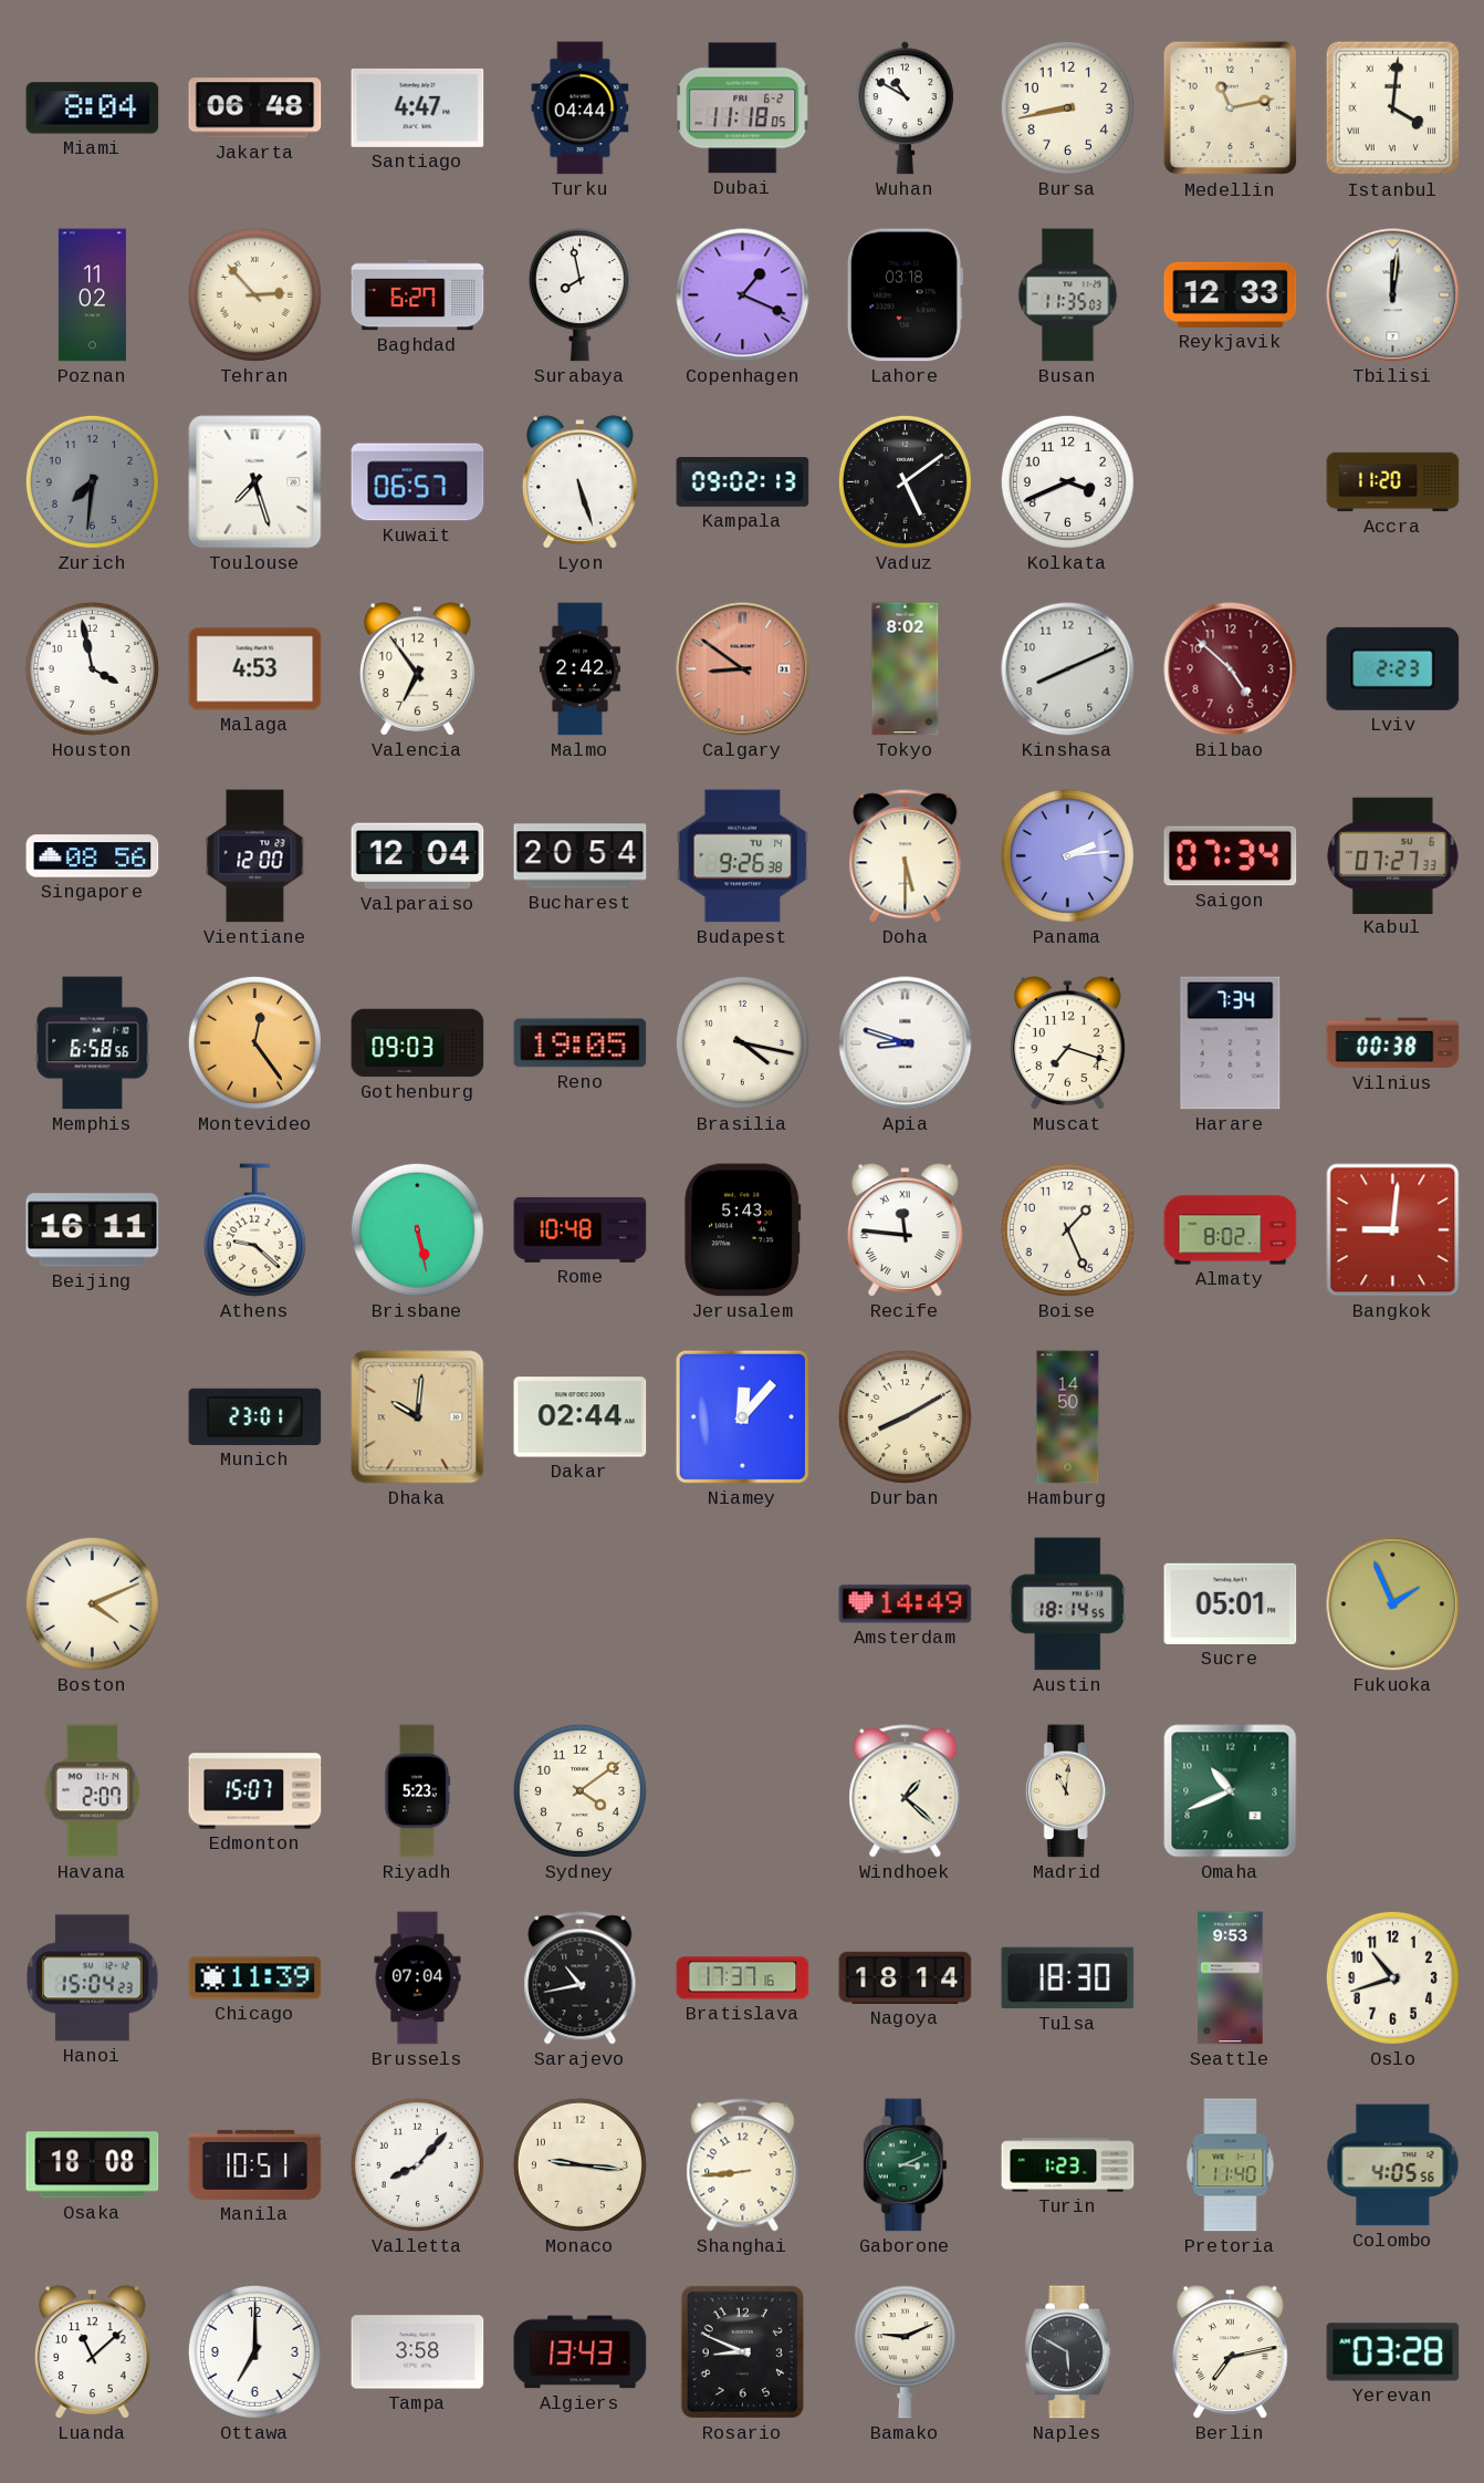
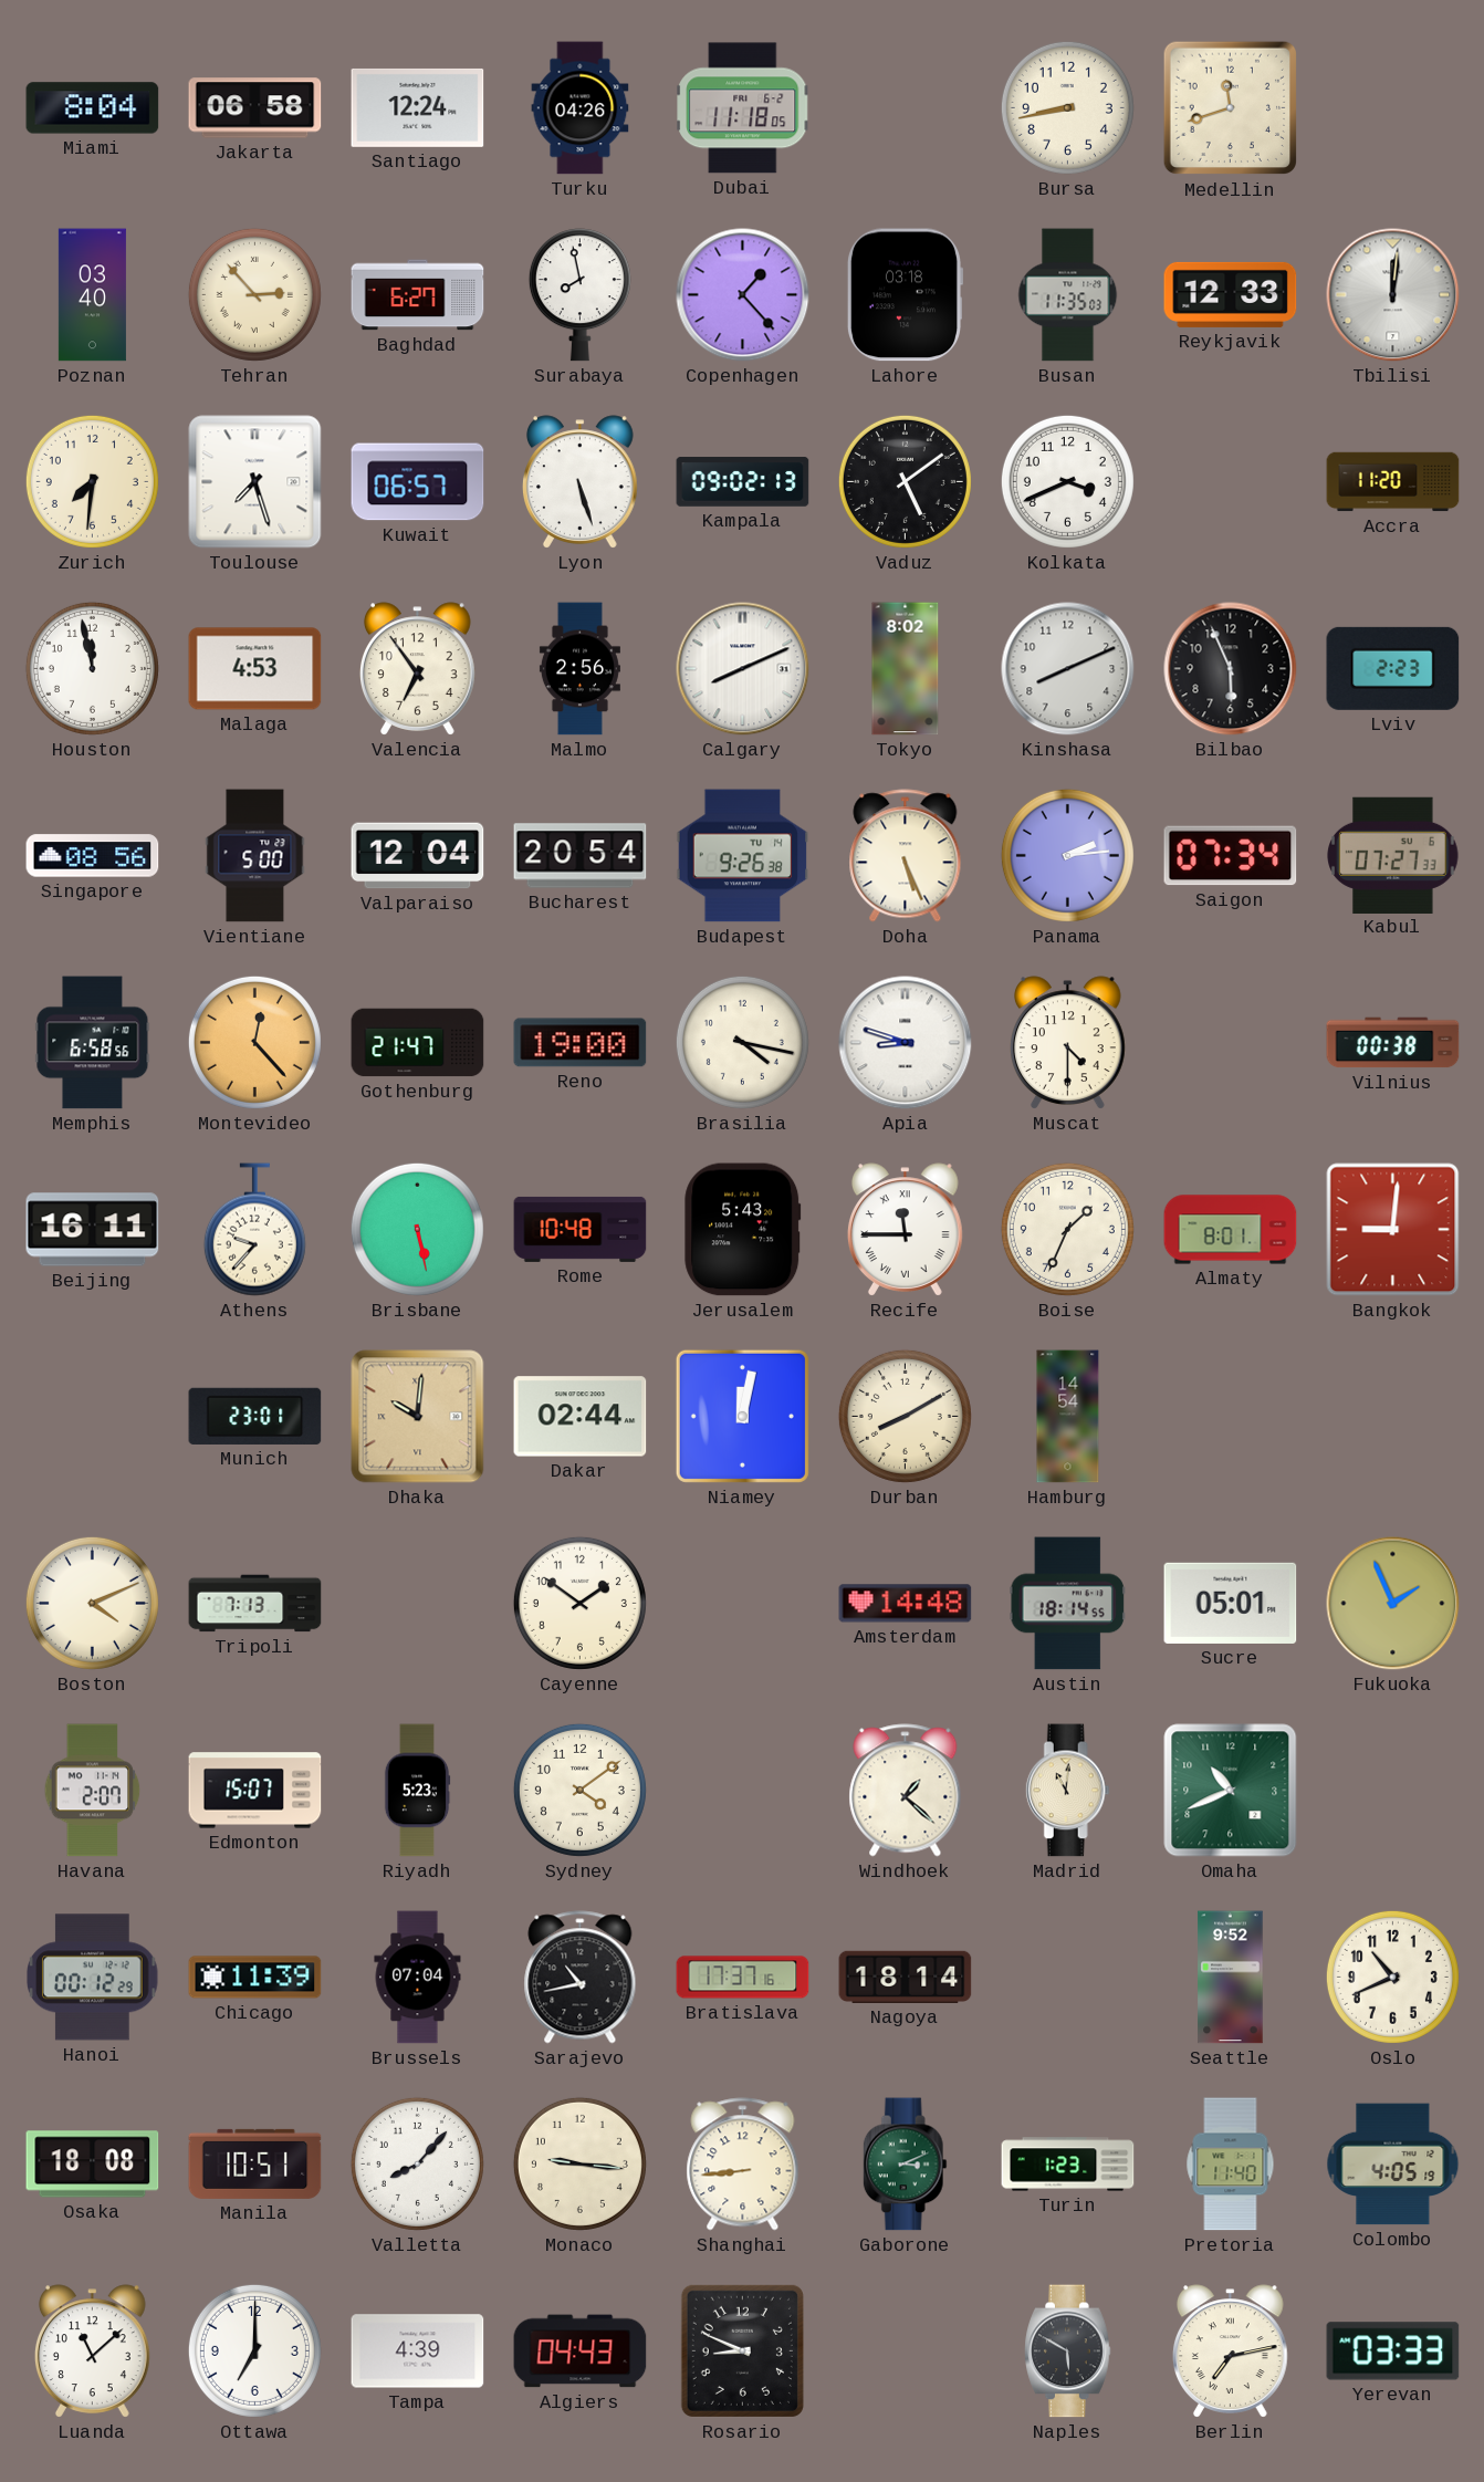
Jakarta: 06:48 -> 06:58 (255, 108)
Santiago: 4:47 -> 12:24 (418, 107)
Turku: 04:44 -> 04:26 (581, 108)
Wuhan: 10:50 -> none (905, 108)
Medellin: 11:13 -> 11:42 (1231, 108)
Istanbul: 4:01 -> none (1393, 108)
Poznan: 11:02 -> 03:40 (92, 295)
Copenhagen: 1:19 -> 1:23 (743, 295)
Zurich dial: grey -> cream (92, 481)
Houston: 3:58 -> 11:58 (92, 668)
Malmo: 2:42 -> 2:56 (579, 669)
Calgary: 8:51 -> 8:11 (743, 669)
Calgary dial: salmon -> white (743, 669)
Bilbao: 4:52 -> 5:56 (1231, 669)
Bilbao dial: burgundy -> black (1231, 669)
Vientiane: 12:00 -> 5:00 (255, 856)
Doha: 5:30 -> 5:26 (906, 856)
Montevideo: 12:24 -> 12:23 (254, 1042)
Gothenburg: 09:03 -> 21:47 (418, 1043)
Reno: 19:05 -> 19:00 (581, 1043)
Muscat: 7:18 -> 4:30 (1068, 1043)
Harare: 7:34 -> none (1231, 1043)
Athens: 9:22 -> 9:37 (254, 1230)
Recife: 11:46 -> 11:45 (906, 1230)
Boise: 1:26 -> 1:34 (1067, 1229)
Almaty: 8:02 -> 8:01 (1231, 1230)
Niamey: 12:07 -> 12:02 (742, 1416)
Hamburg: 14:50 -> 14:54 (1068, 1417)
Tripoli: none -> 7:13 (255, 1604)
Cayenne: none -> 1:51 (579, 1603)
Amsterdam: 14:49 -> 14:48 (906, 1604)
Hanoi: 15:04 -> 00:12 (93, 1978)
Tulsa: 18:30 -> none (1068, 1978)
Seattle: 9:53 -> 9:52 (1231, 1978)
Oslo: 10:42 -> 10:41 (1392, 1977)
Colombo: 4:05:56 -> 4:05:19 (1393, 2165)
Tampa: 3:58 -> 4:39 (418, 2351)
Algiers: 13:43 -> 04:43 (581, 2351)
Bamako: 9:11 -> none (905, 2352)
Yerevan: 03:28 -> 03:33 (1393, 2351)
